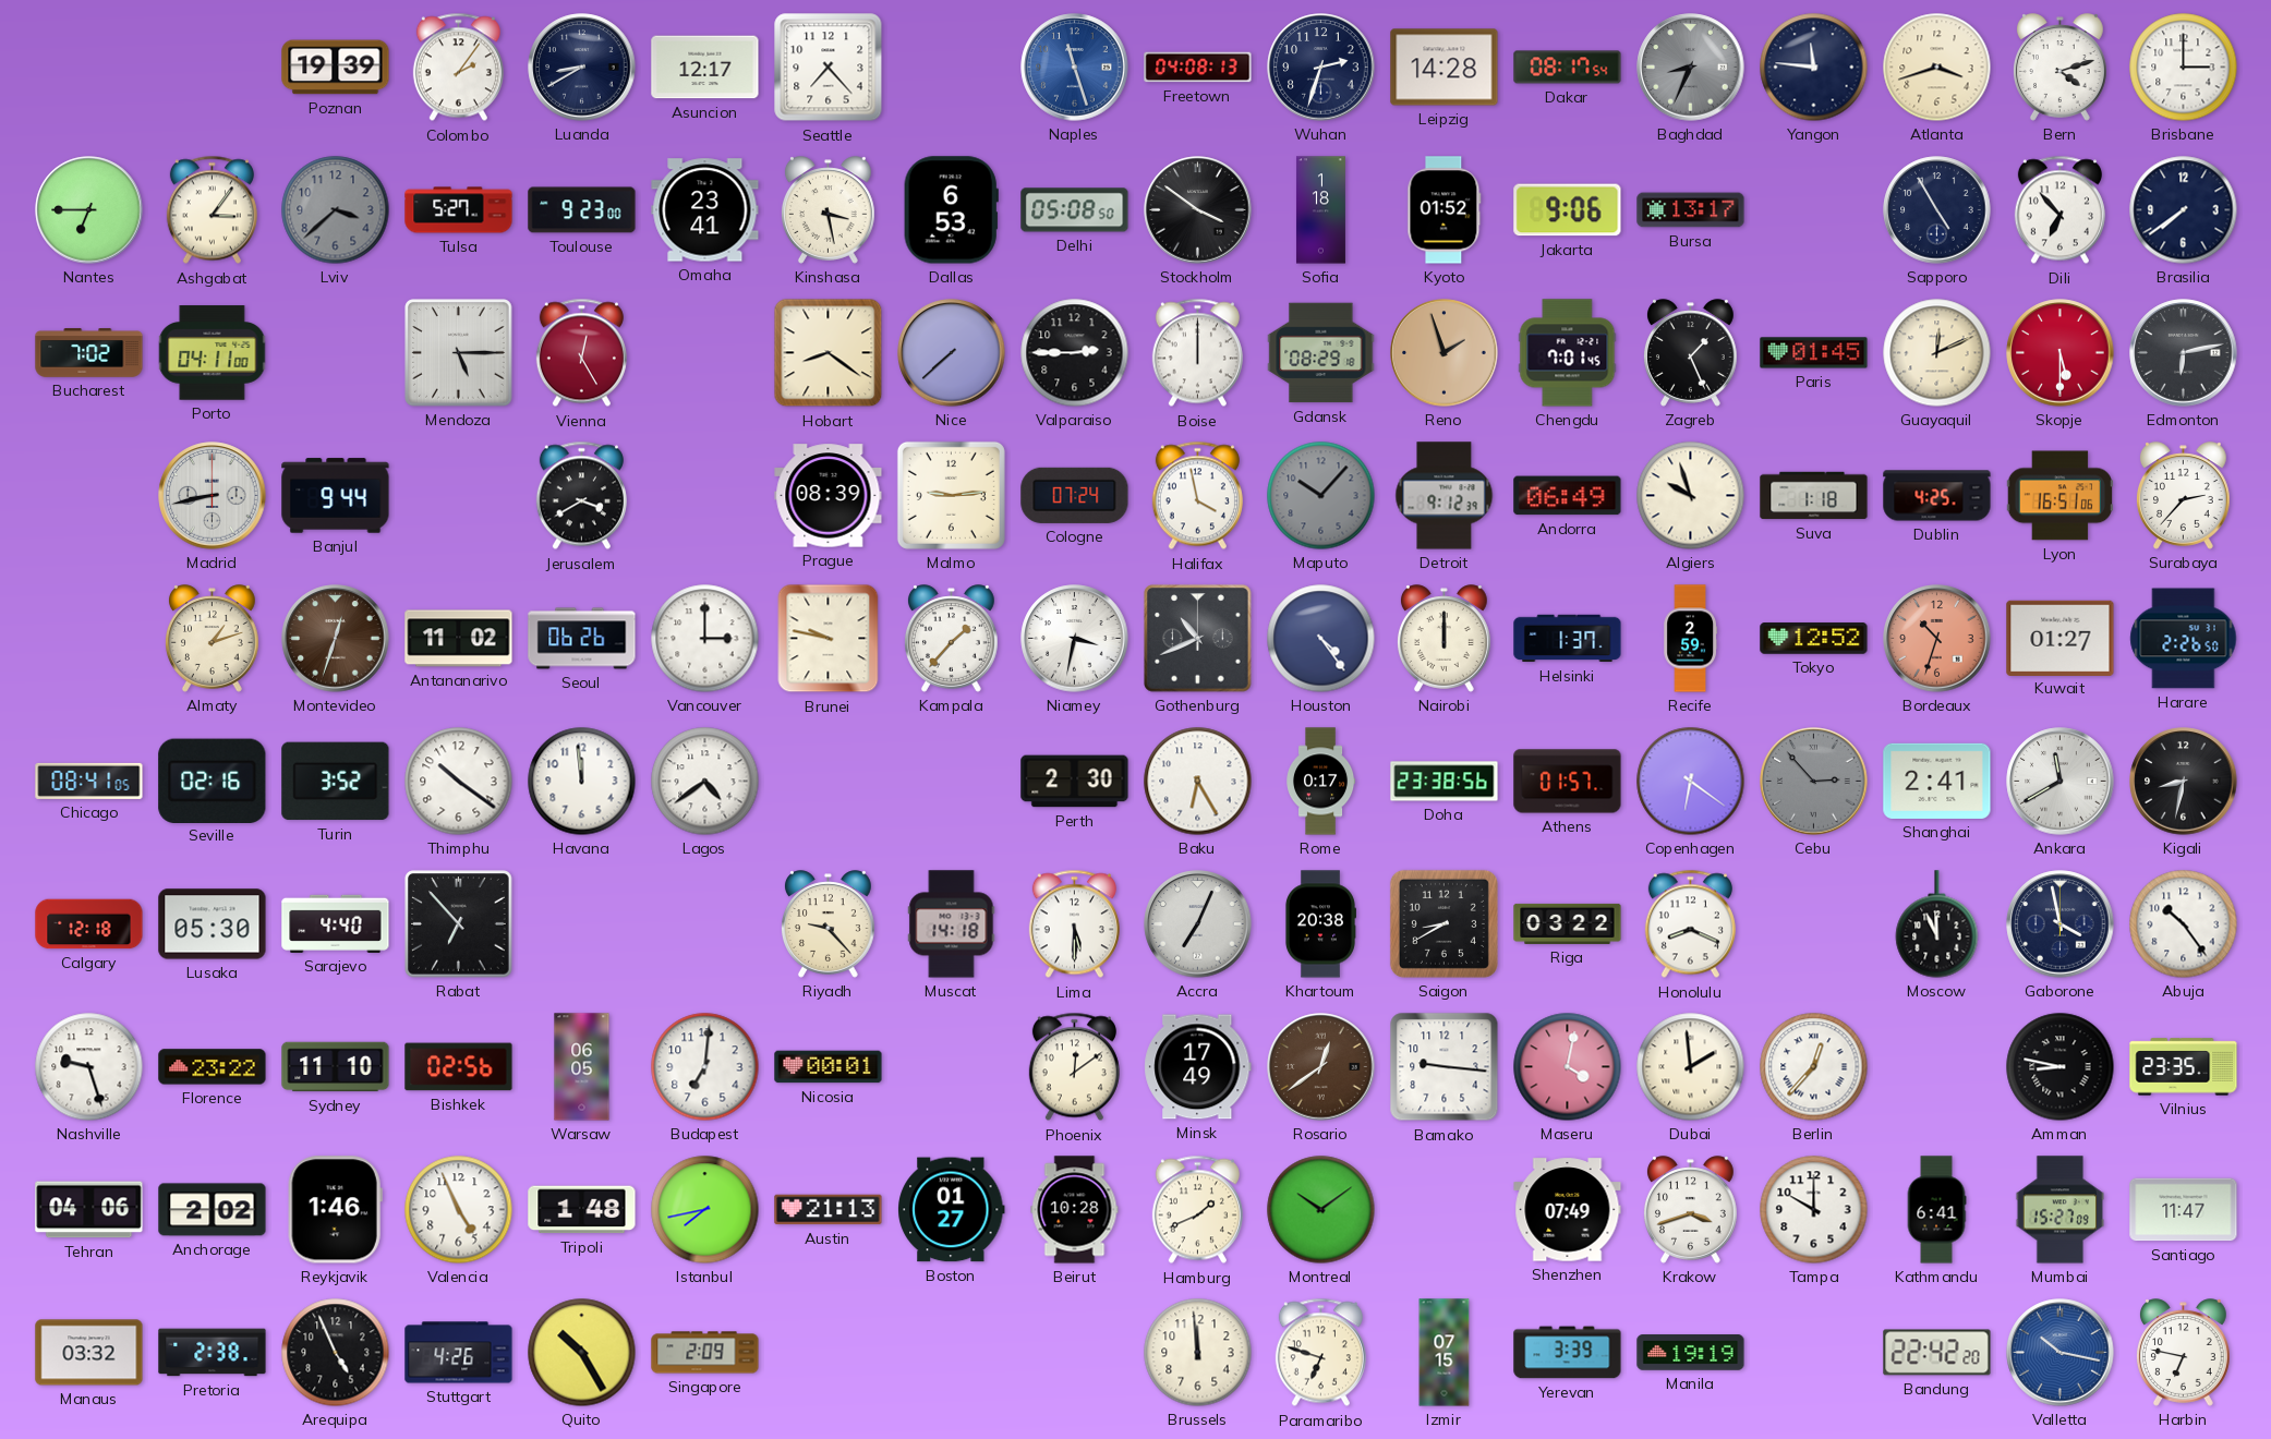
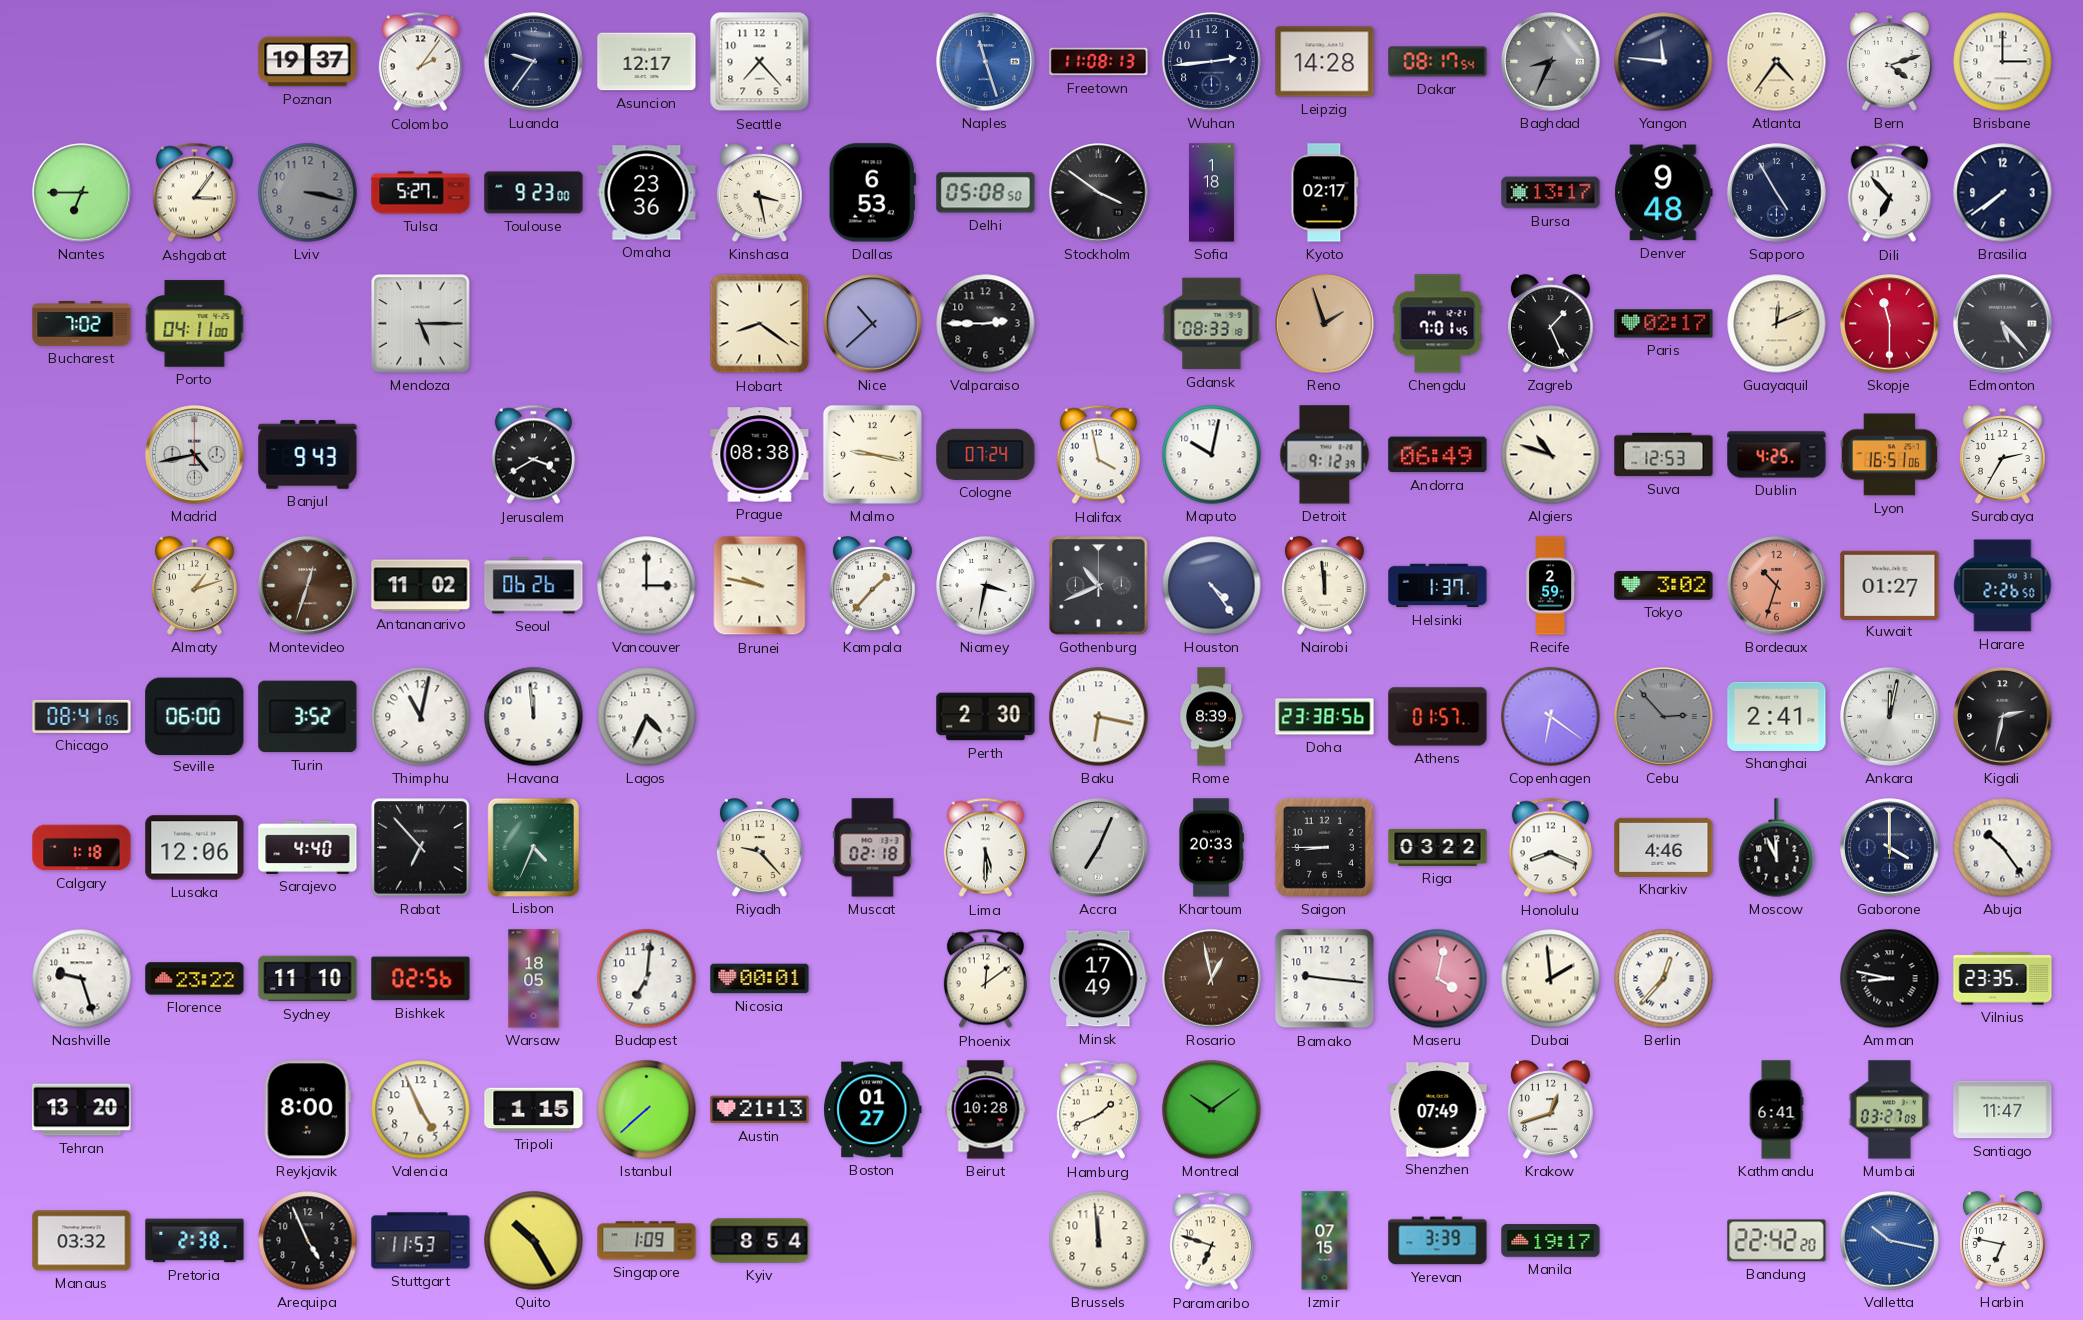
Poznan: 19:39 -> 19:37 (308, 62)
Luanda: 8:40 -> 9:36 (534, 62)
Freetown: 04:08 -> 11:08 (1099, 62)
Wuhan: 2:33 -> 2:44 (1212, 62)
Atlanta: 3:42 -> 4:36 (1777, 62)
Lviv: 3:38 -> 3:17 (308, 193)
Omaha: 23:41 -> 23:36 (647, 193)
Kyoto: 01:52 -> 02:17 (1325, 193)
Jakarta: 9:06 -> none (1568, 210)
Denver: none -> 9:48 (1664, 193)
Vienna: 12:25 -> none (581, 353)
Nice: 7:38 -> 10:38 (873, 324)
Boise: 12:00 -> none (1197, 353)
Gdansk: 08:29 -> 08:33 (1212, 324)
Paris: 01:45 -> 02:17 (1664, 324)
Skopje: 5:30 -> 11:30 (1890, 324)
Edmonton: 6:13 -> 5:23 (2003, 324)
Madrid: 8:43 -> 4:43 (195, 455)
Banjul: 9:44 -> 9:43 (308, 455)
Prague: 08:39 -> 08:38 (760, 455)
Malmo: 9:14 -> 9:17 (872, 454)
Maputo: 10:07 -> 10:02 (1212, 455)
Maputo dial: grey -> white (1212, 455)
Algiers: 9:57 -> 10:48 (1551, 455)
Suva: 1:18 -> 12:53 (1664, 455)
Surabaya: 2:37 -> 2:35 (2003, 455)
Nairobi: 12:00 -> 11:59 (1325, 586)
Tokyo: 12:52 -> 3:02 (1664, 586)
Seville: 02:16 -> 06:00 (195, 716)
Thimphu: 10:21 -> 11:02 (421, 717)
Lagos: 4:39 -> 4:34 (647, 717)
Baku: 6:25 -> 6:17 (1099, 717)
Rome: 0:17 -> 8:39 (1212, 717)
Ankara: 11:40 -> 12:02 (1890, 717)
Kigali: 8:32 -> 2:32 (2003, 717)
Calgary: 12:18 -> 1:18 (82, 848)
Lusaka: 05:30 -> 12:06 (195, 848)
Lisbon: none -> 4:34 (533, 847)
Muscat: 14:18 -> 02:18 (873, 848)
Khartoum: 20:38 -> 20:33 (1211, 848)
Saigon: 8:40 -> 8:45 (1324, 847)
Kharkiv: none -> 4:46 (1664, 847)
Gaborone: 3:58 -> 4:00 (1890, 848)
Warsaw: 06:05 -> 18:05 (534, 979)
Rosario: 12:39 -> 12:58 (1212, 979)
Tehran: 04:06 -> 13:20 (82, 1110)
Anchorage: 2:02 -> none (213, 1210)
Reykjavik: 1:46 -> 8:00 (307, 1110)
Tripoli: 1:48 -> 1:15 (534, 1110)
Istanbul: 7:43 -> 7:38 (647, 1110)
Krakow: 3:42 -> 12:42 (1551, 1110)
Tampa: 10:00 -> none (1814, 1210)
Mumbai: 15:27 -> 03:27 (1889, 1110)
Stuttgart: 4:26 -> 11:53 (421, 1241)
Singapore: 2:09 -> 1:09 (647, 1241)
Kyiv: none -> 8:54 (760, 1241)
Manila: 19:19 -> 19:17 (1551, 1241)
